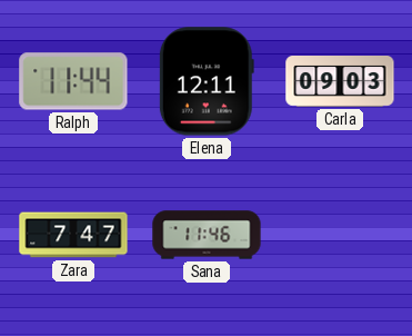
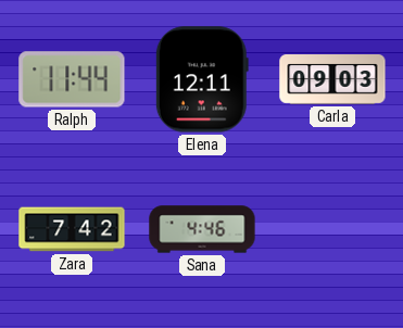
Zara: 7:47 -> 7:42 (72, 229)
Sana: 11:46 -> 4:46 (202, 229)
